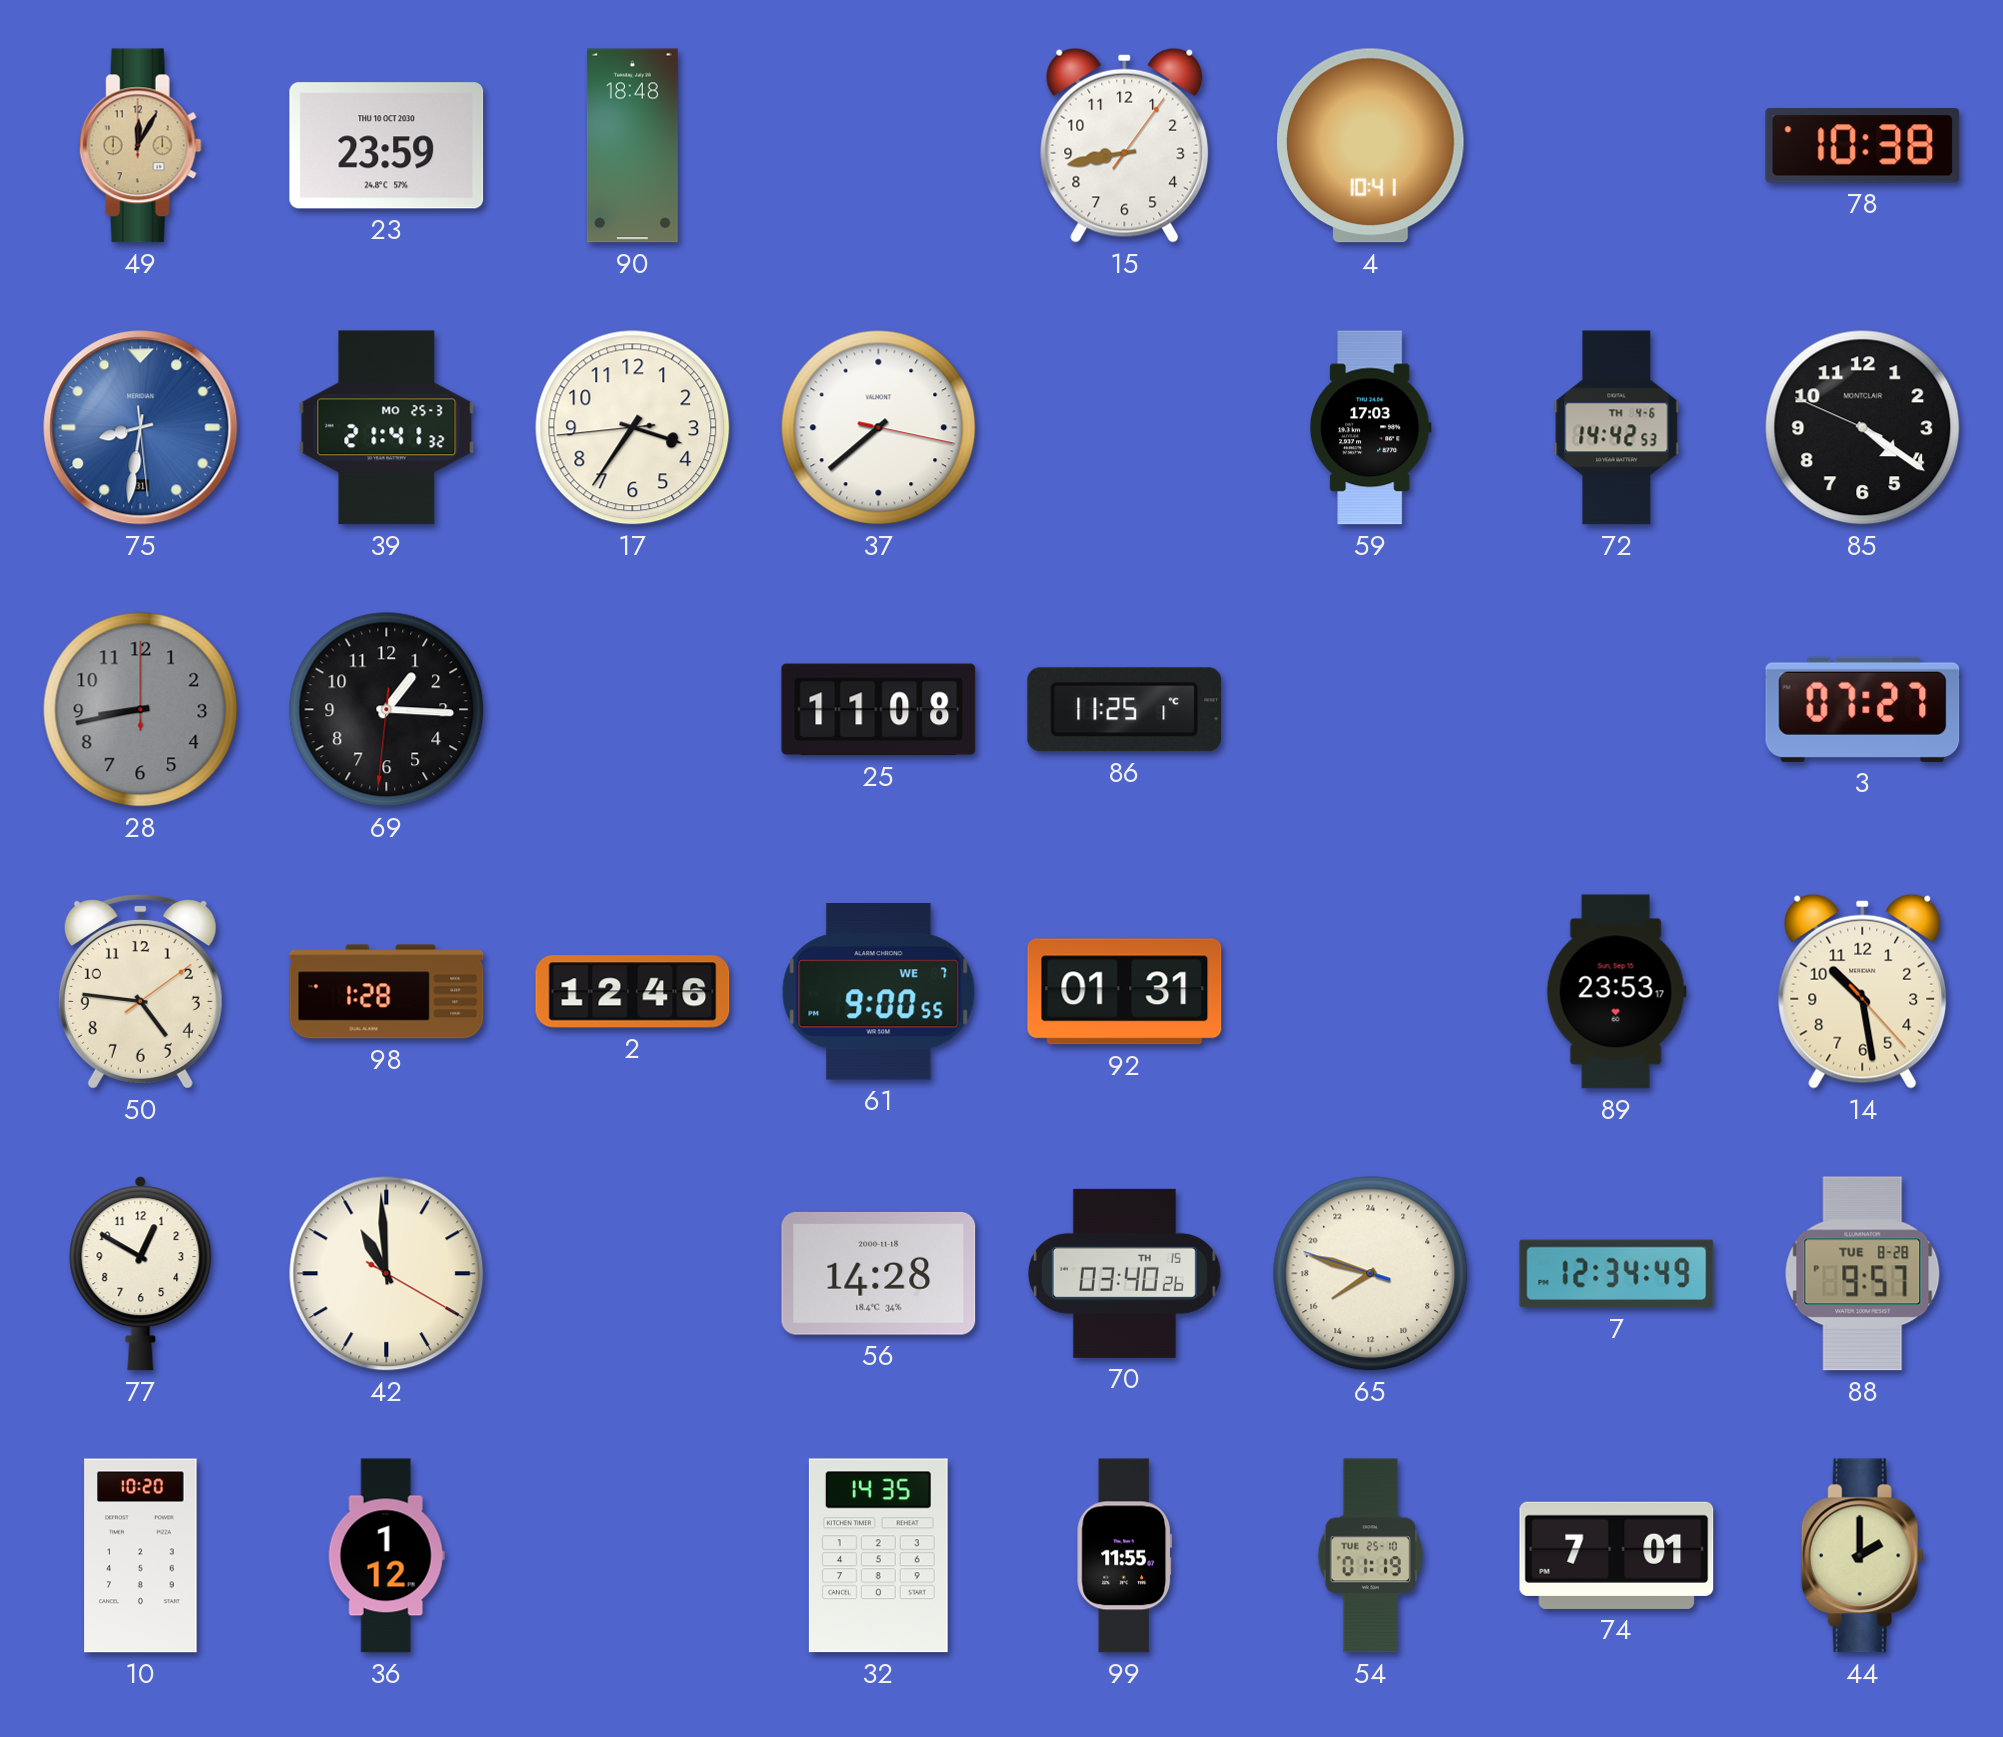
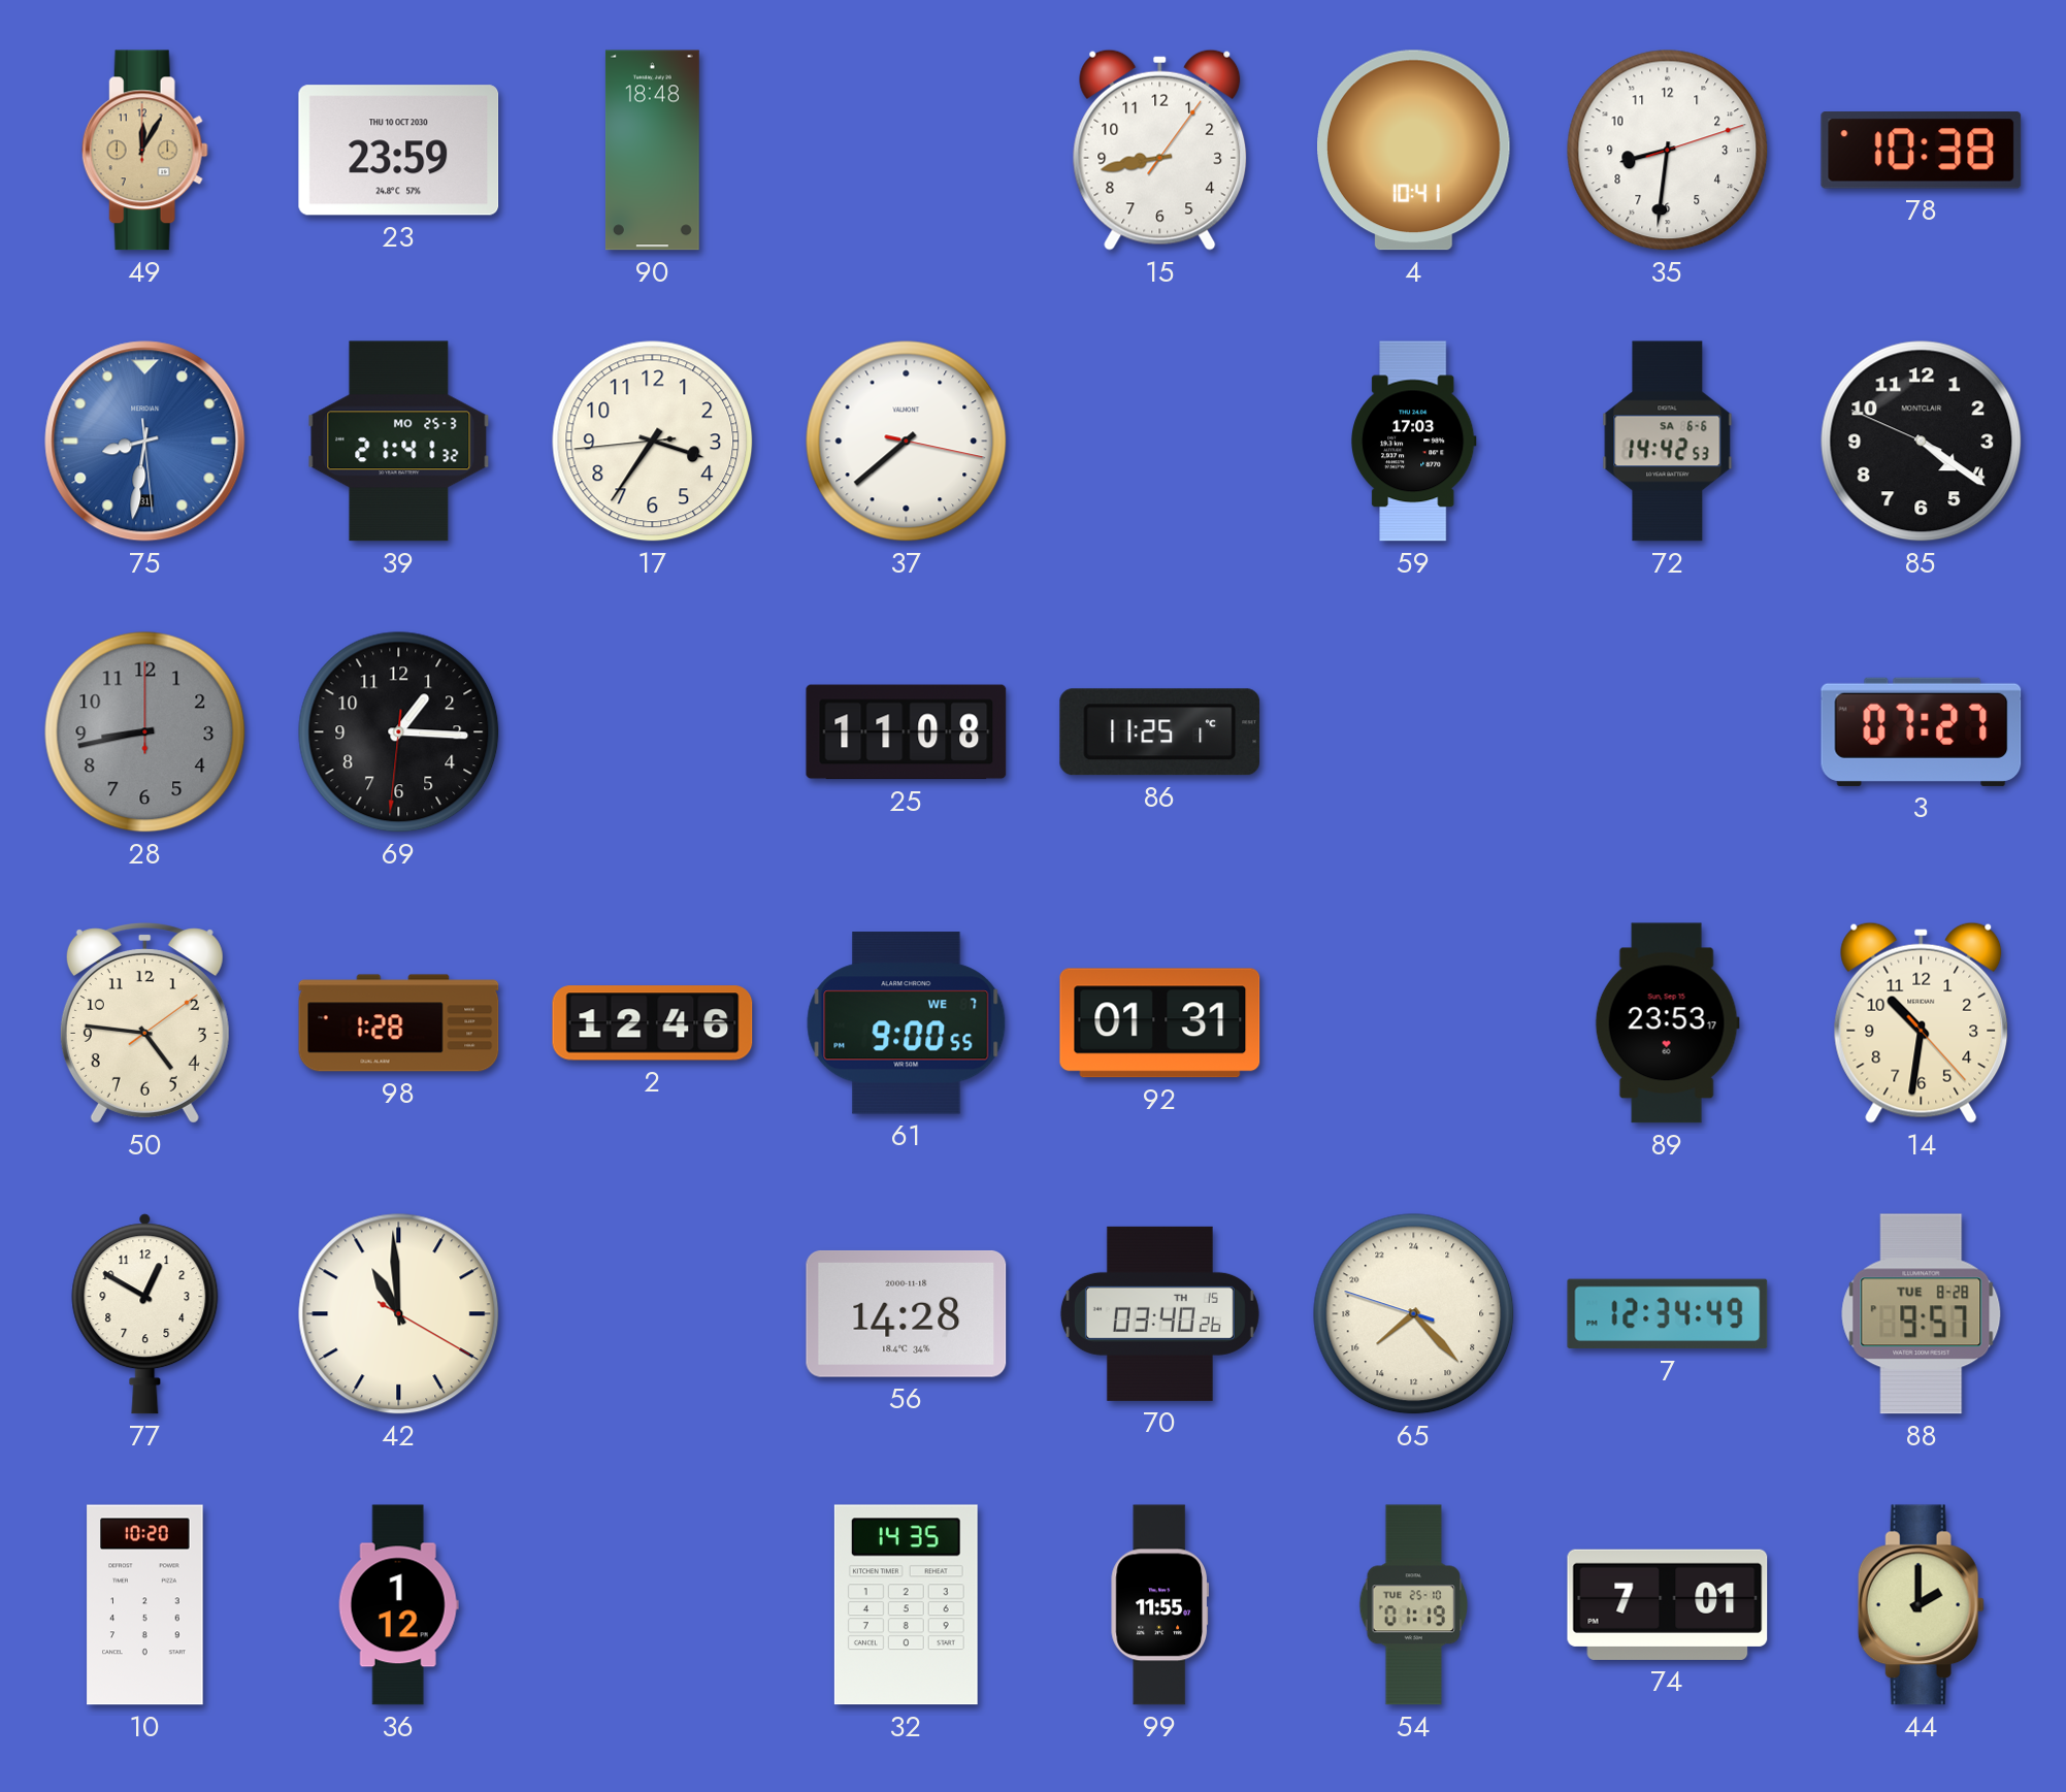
35: none -> 8:31 (1668, 151)
72 date: TH 4-6 -> SA 6-6 (1668, 442)
14: 10:28 -> 10:31 (1922, 1022)
65: 15:47 -> 15:22 (1414, 1314)
